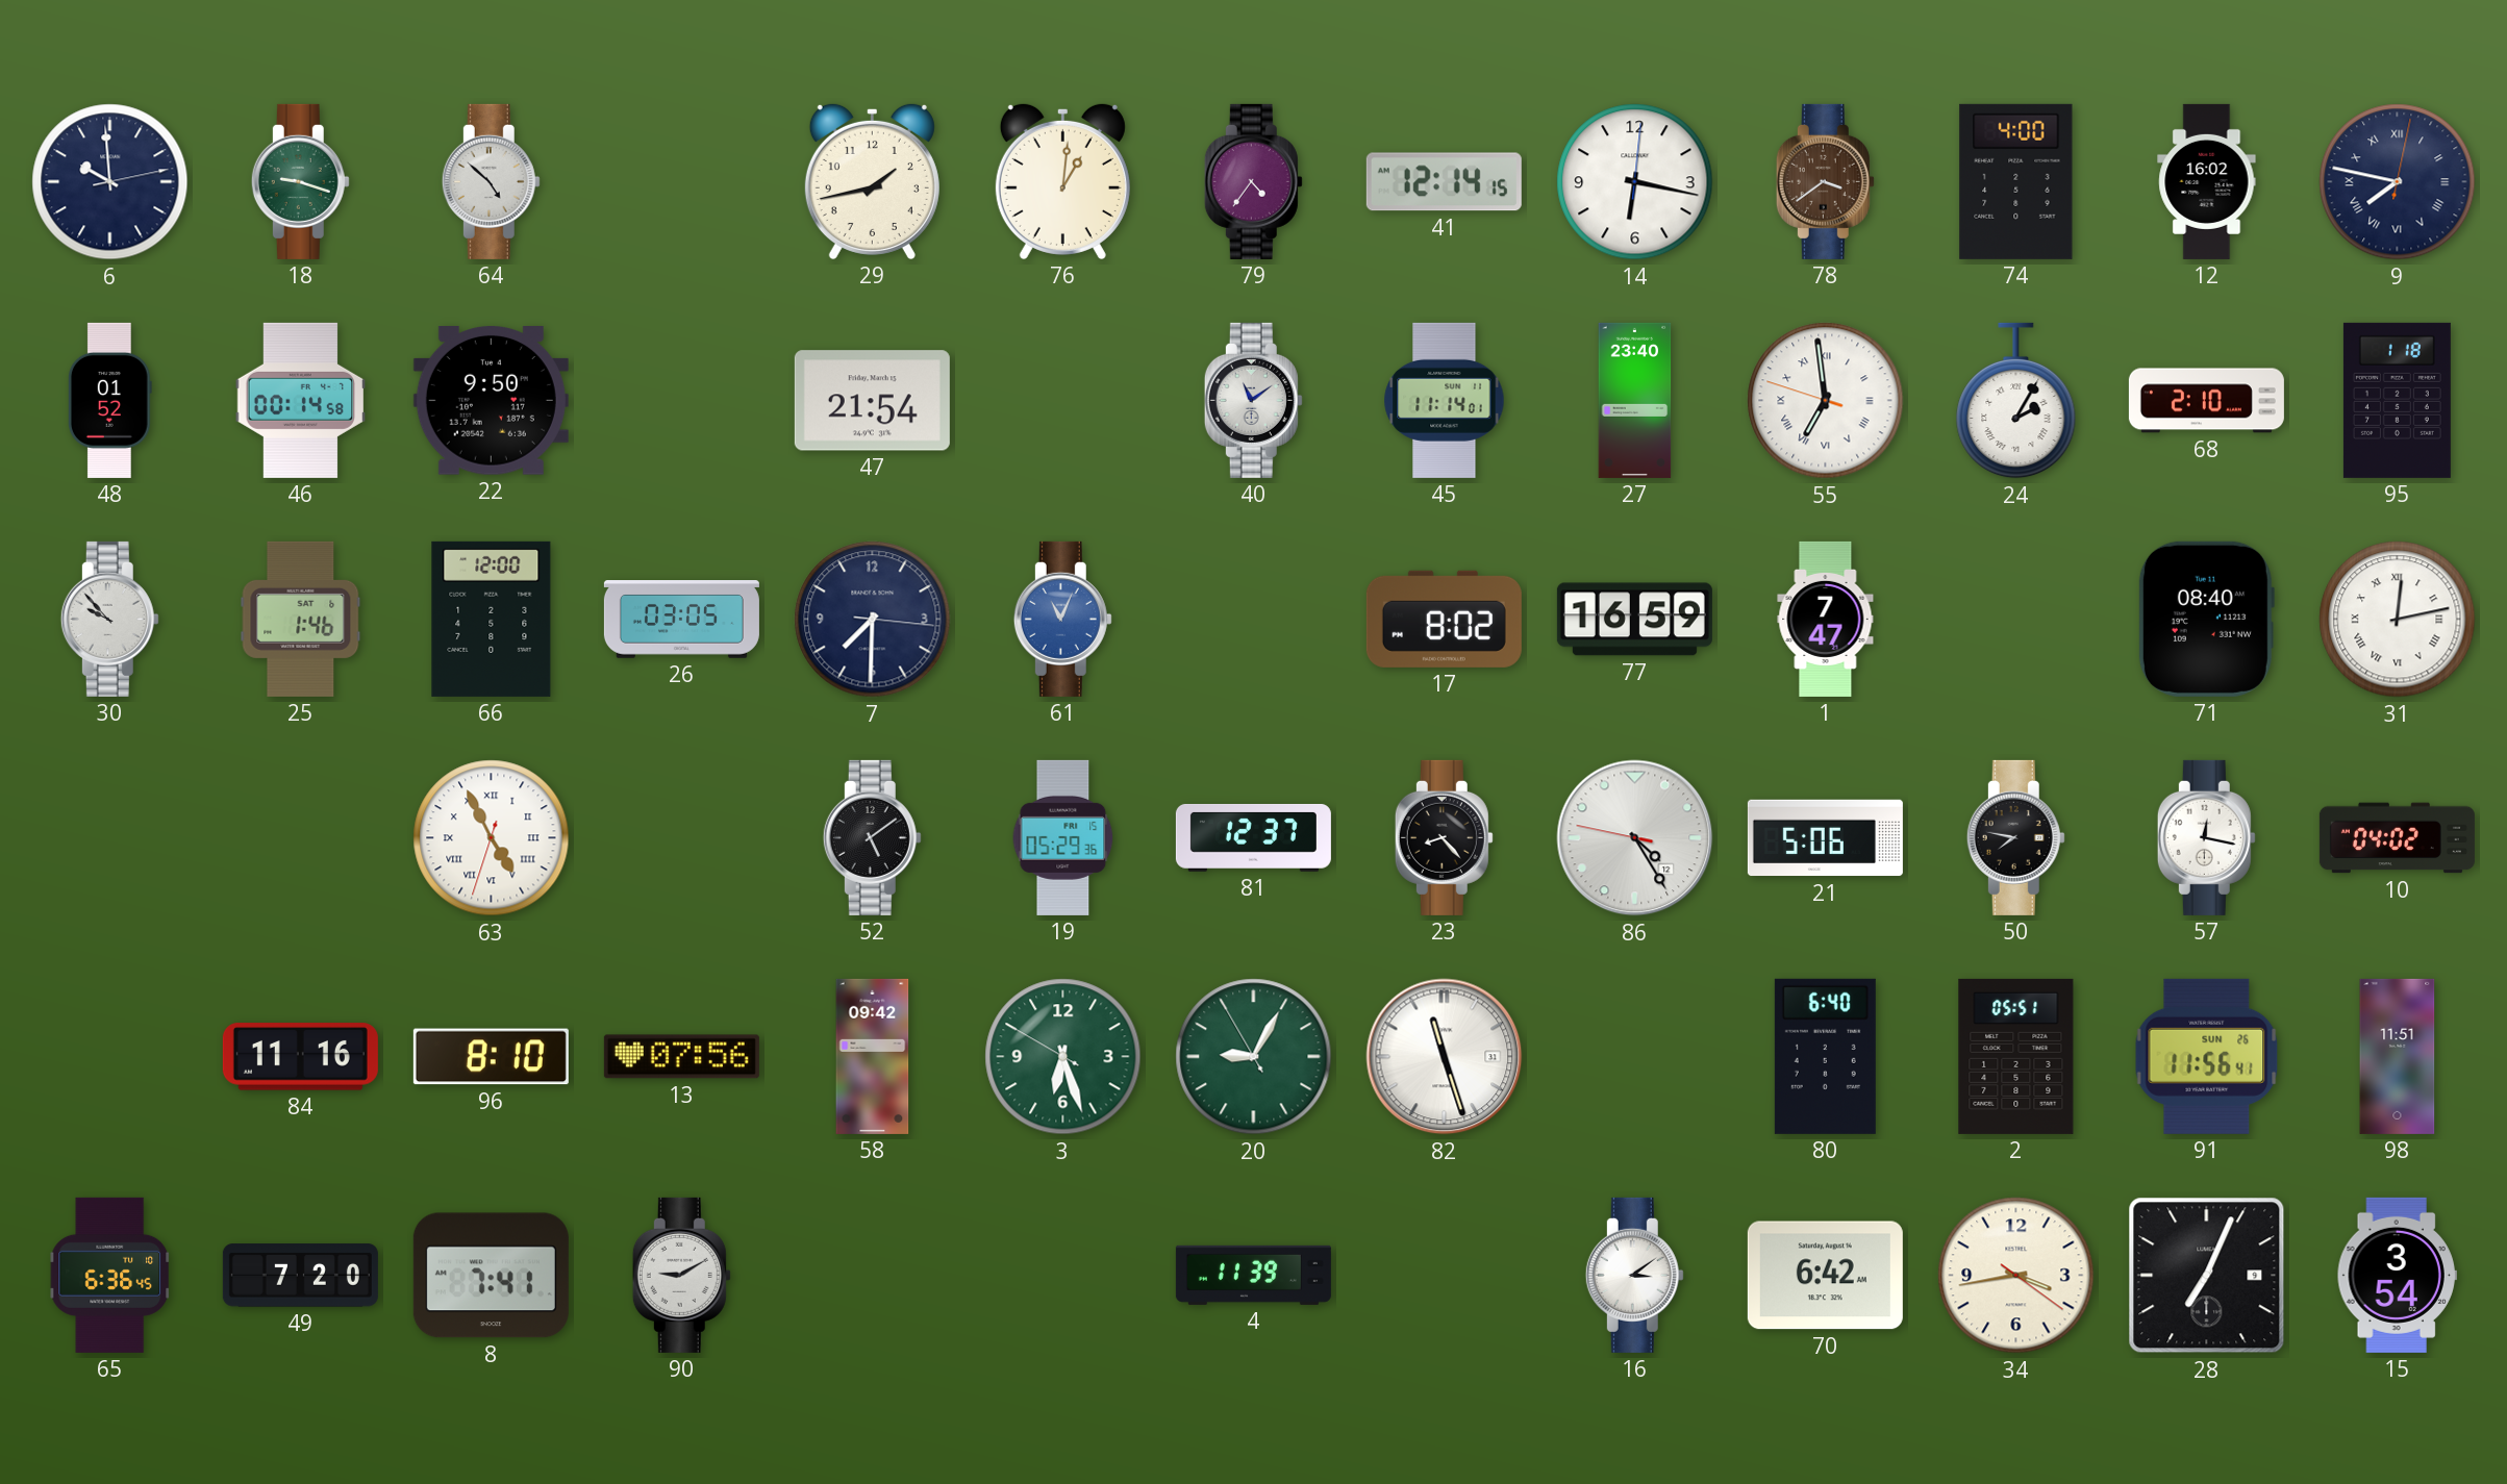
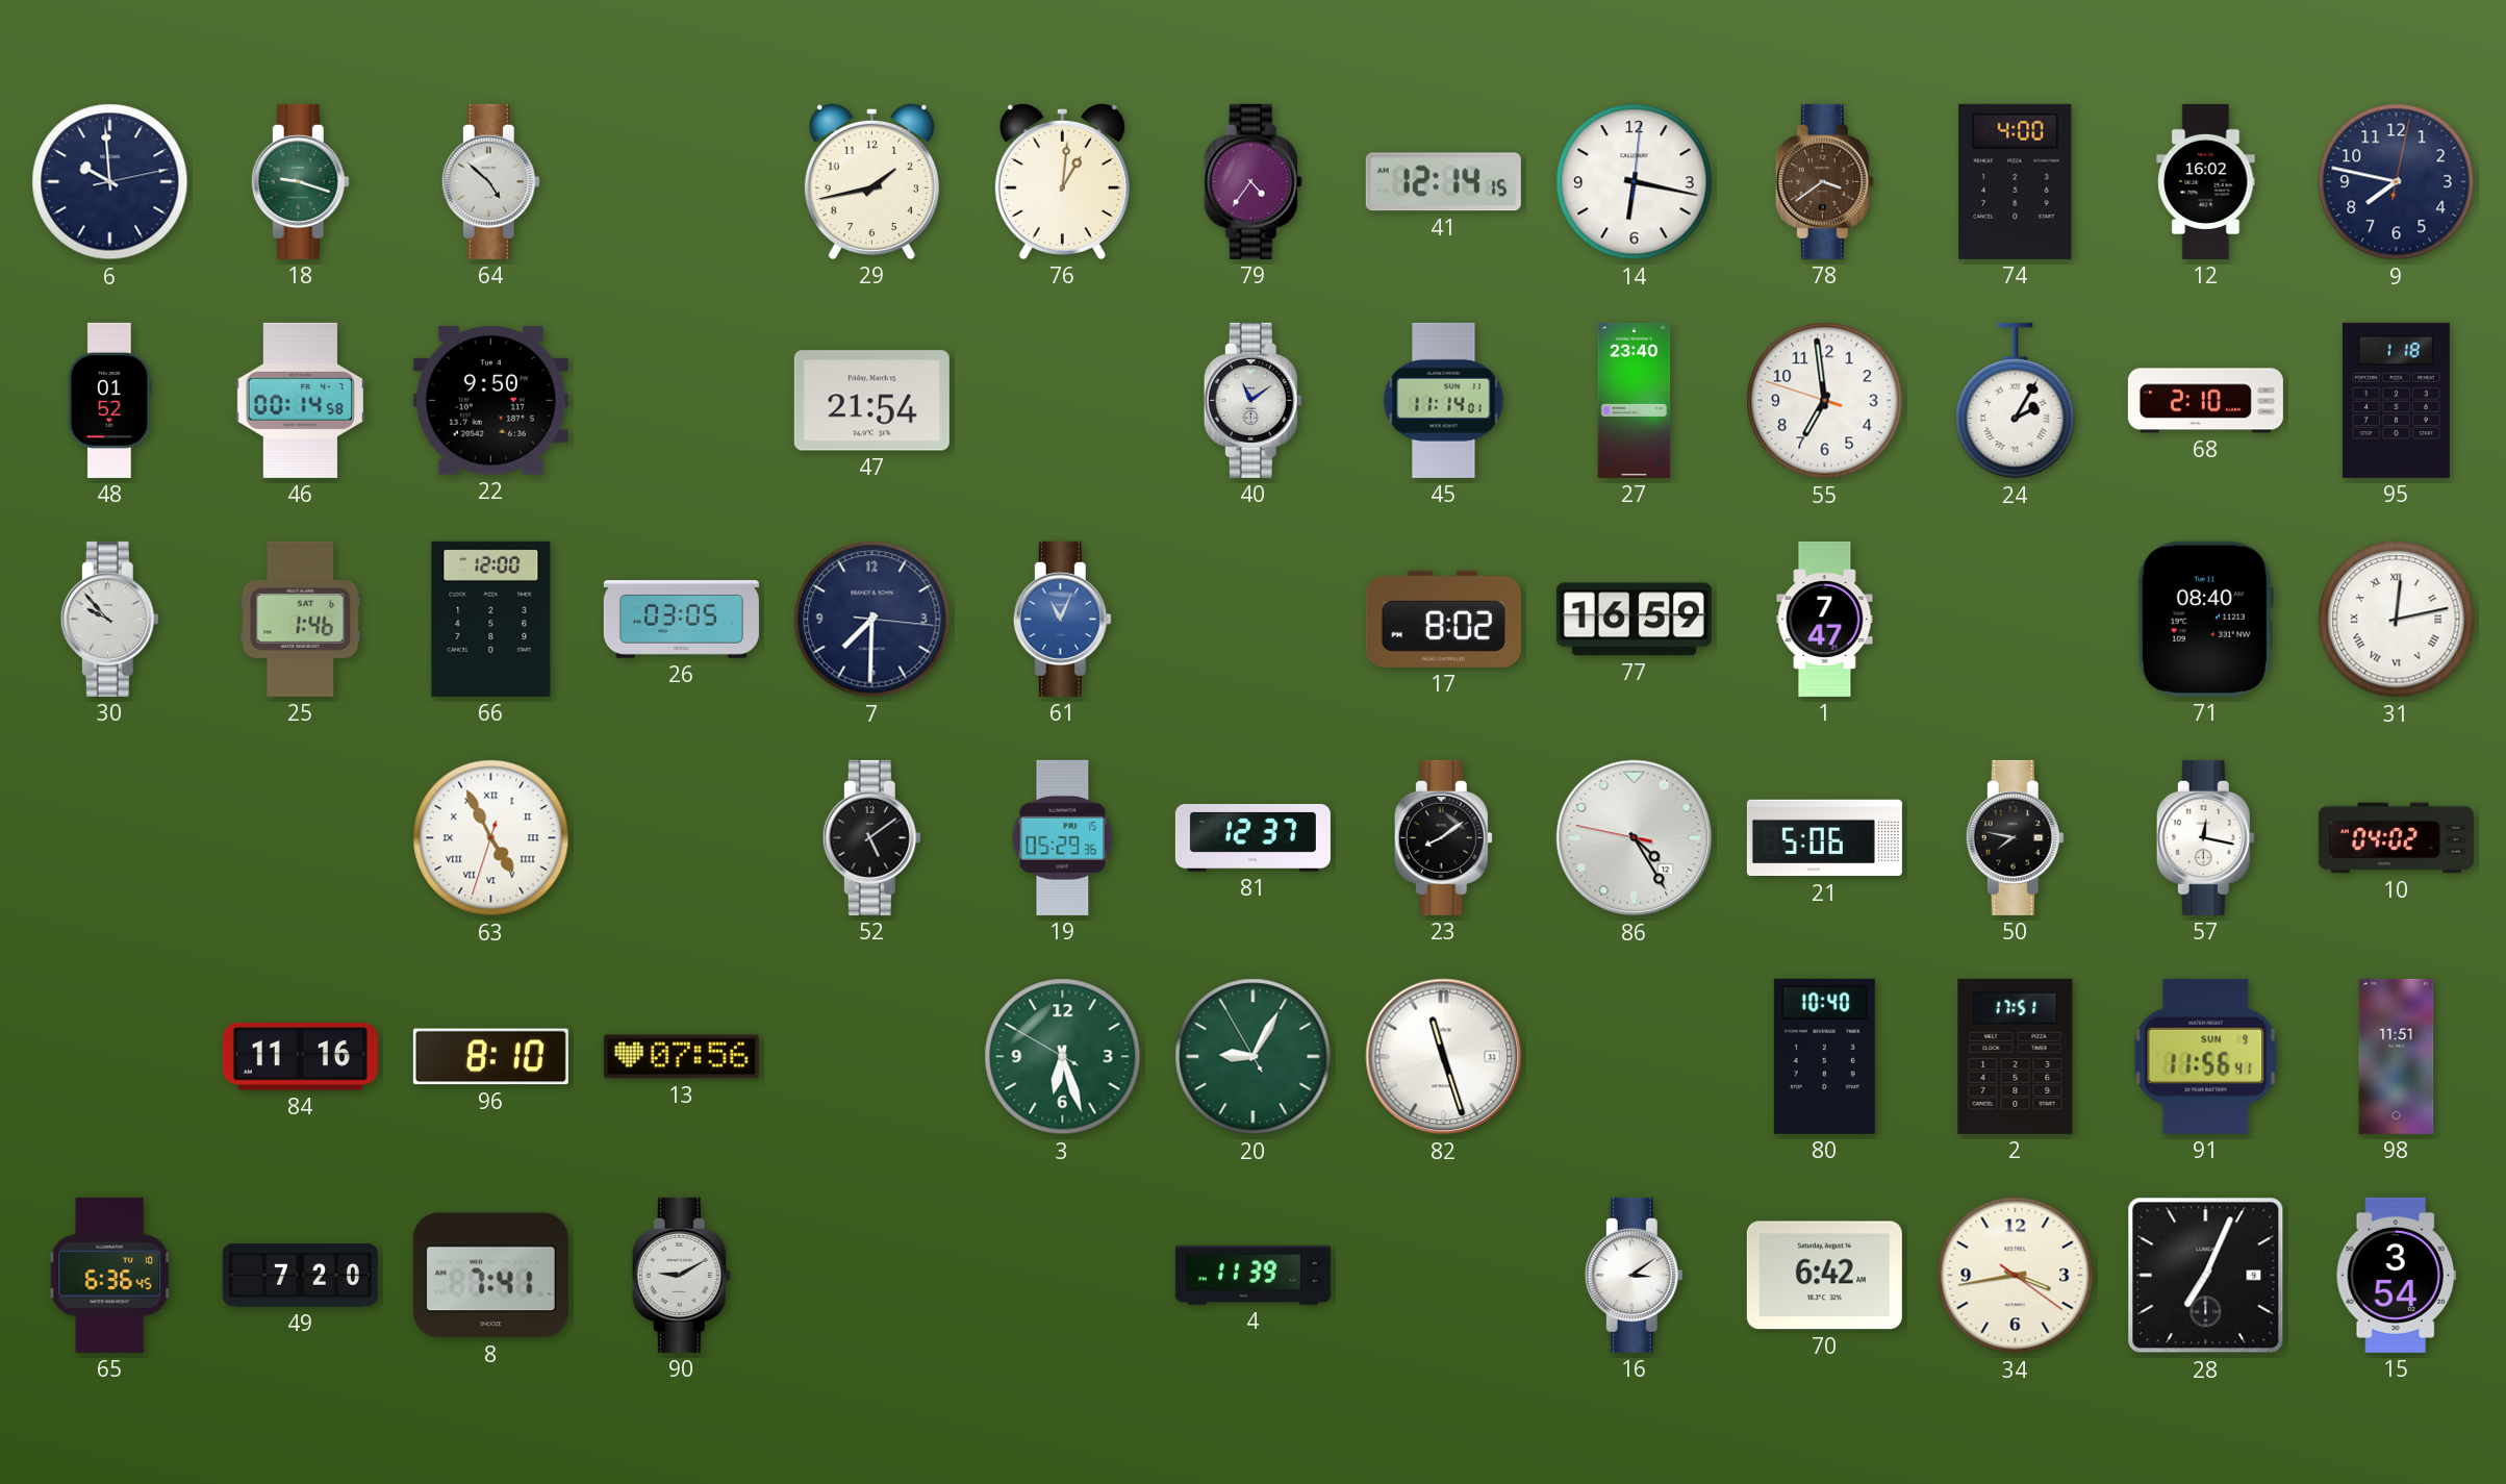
9 numerals: Roman -> Arabic (2397, 182)
55 numerals: Roman -> Arabic (1825, 401)
23: 8:23 -> 8:09 (1443, 837)
58: 09:42 -> none (873, 1056)
80: 6:40 -> 10:40 (1824, 1056)
2: 05:51 -> 17:51 (2016, 1056)
91 date: SUN 26 -> SUN 9 (2206, 1056)
